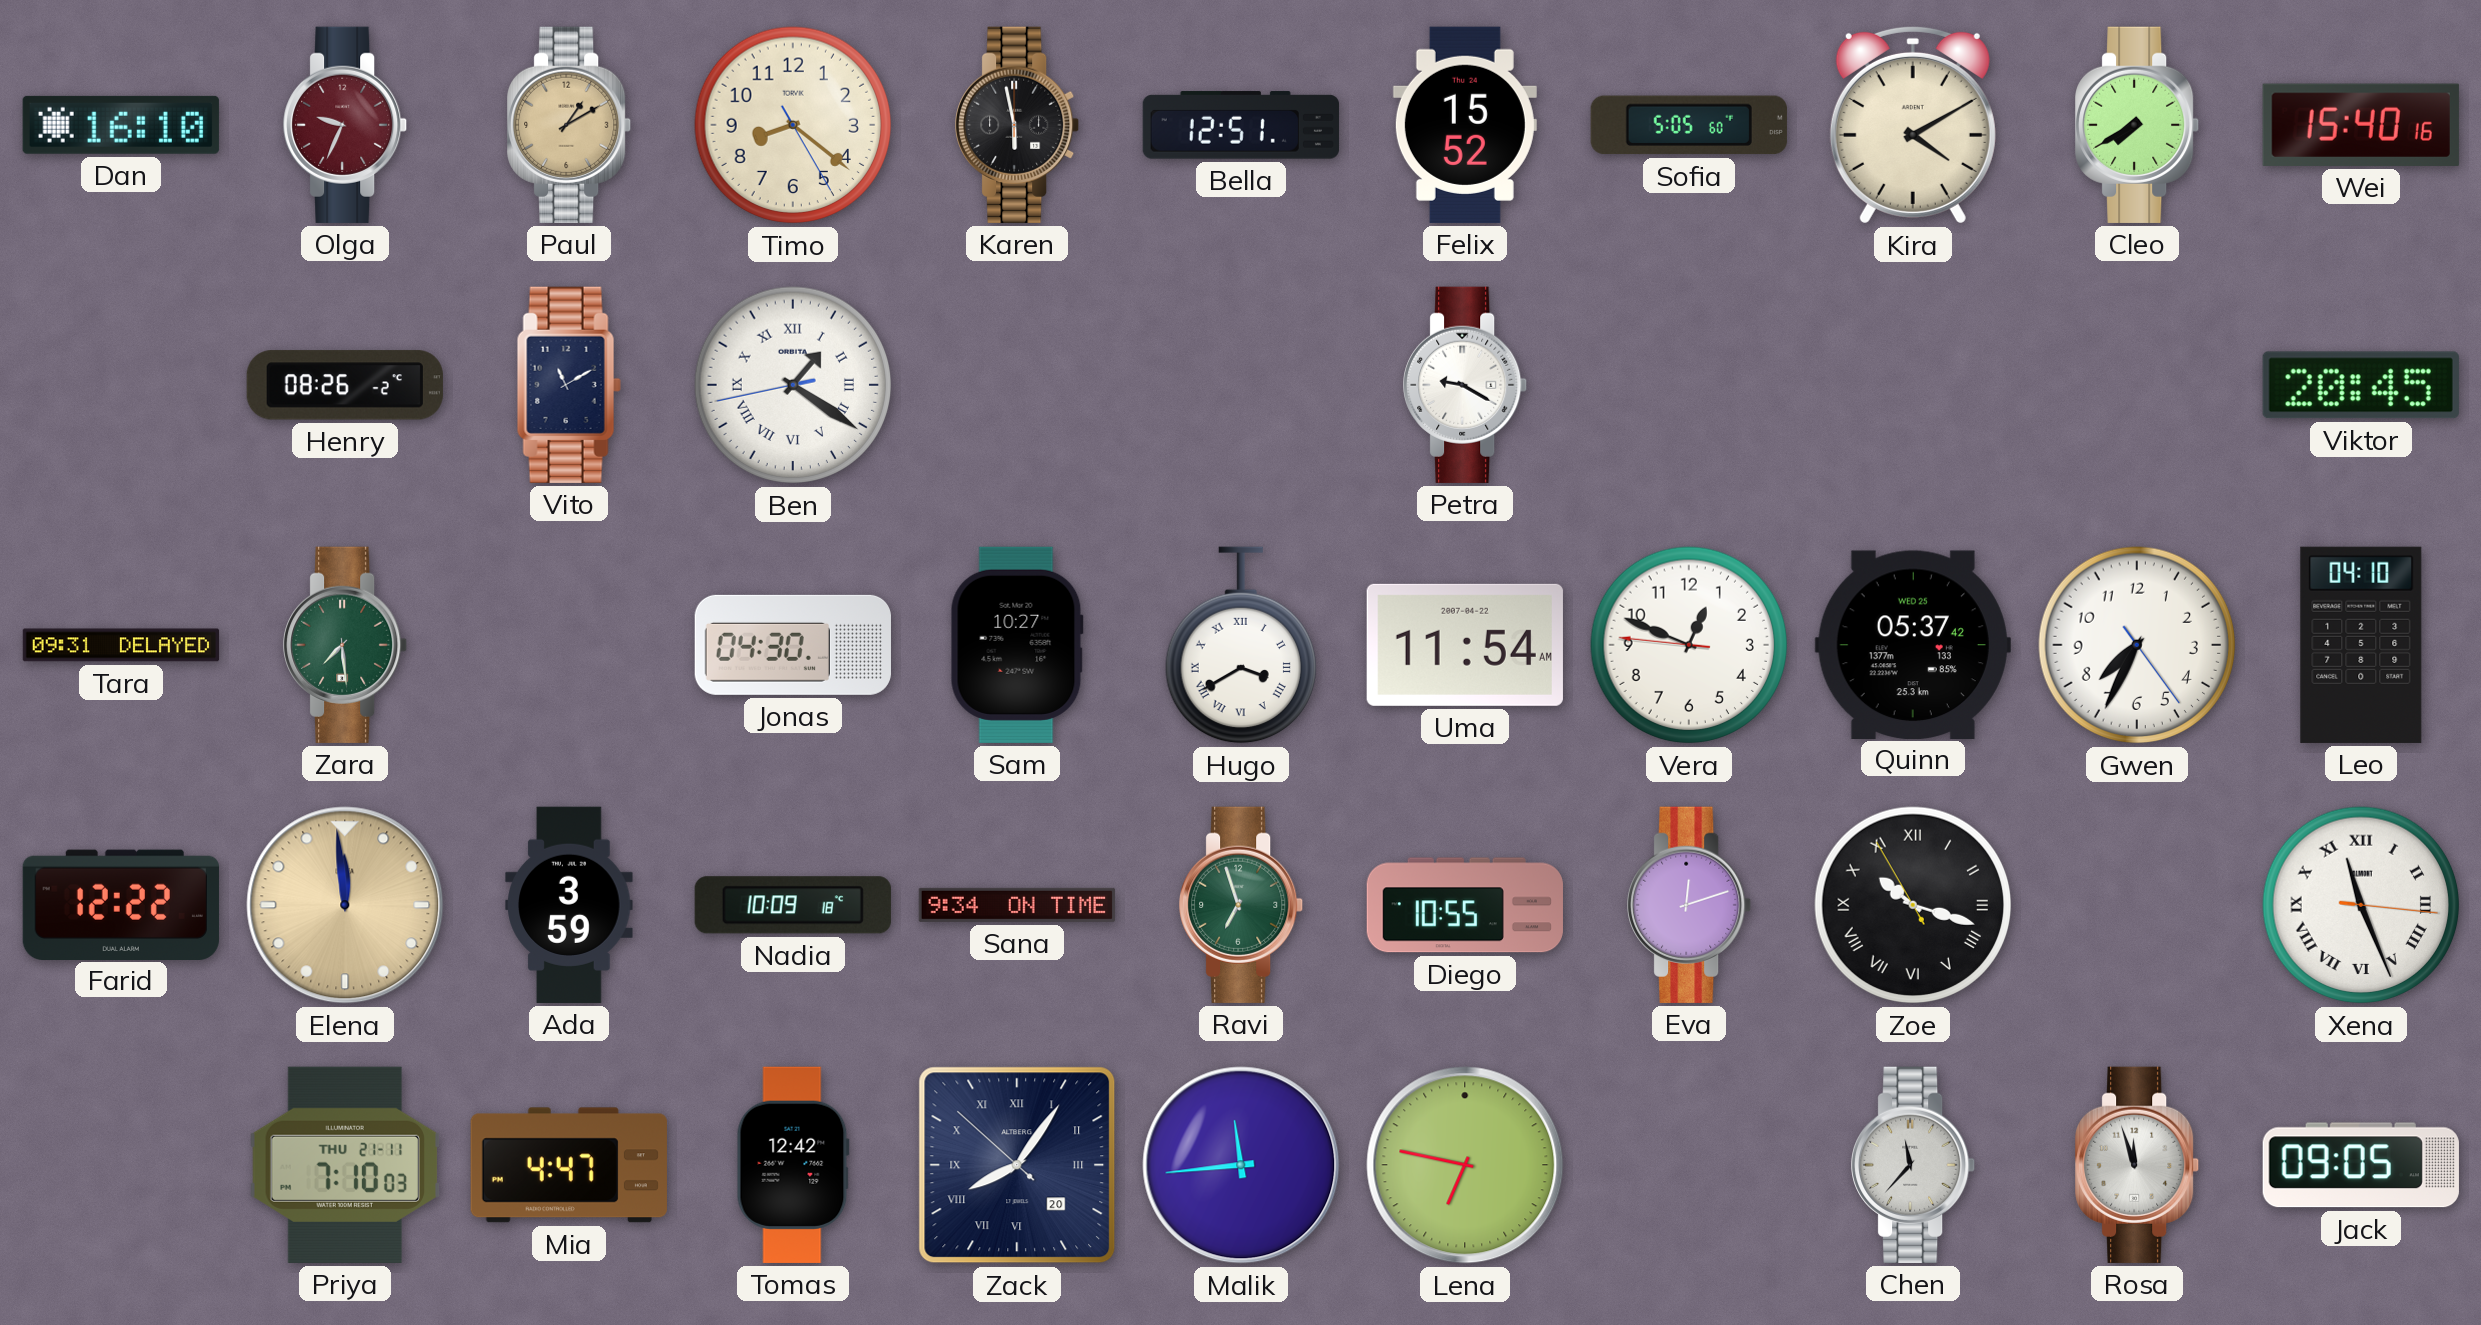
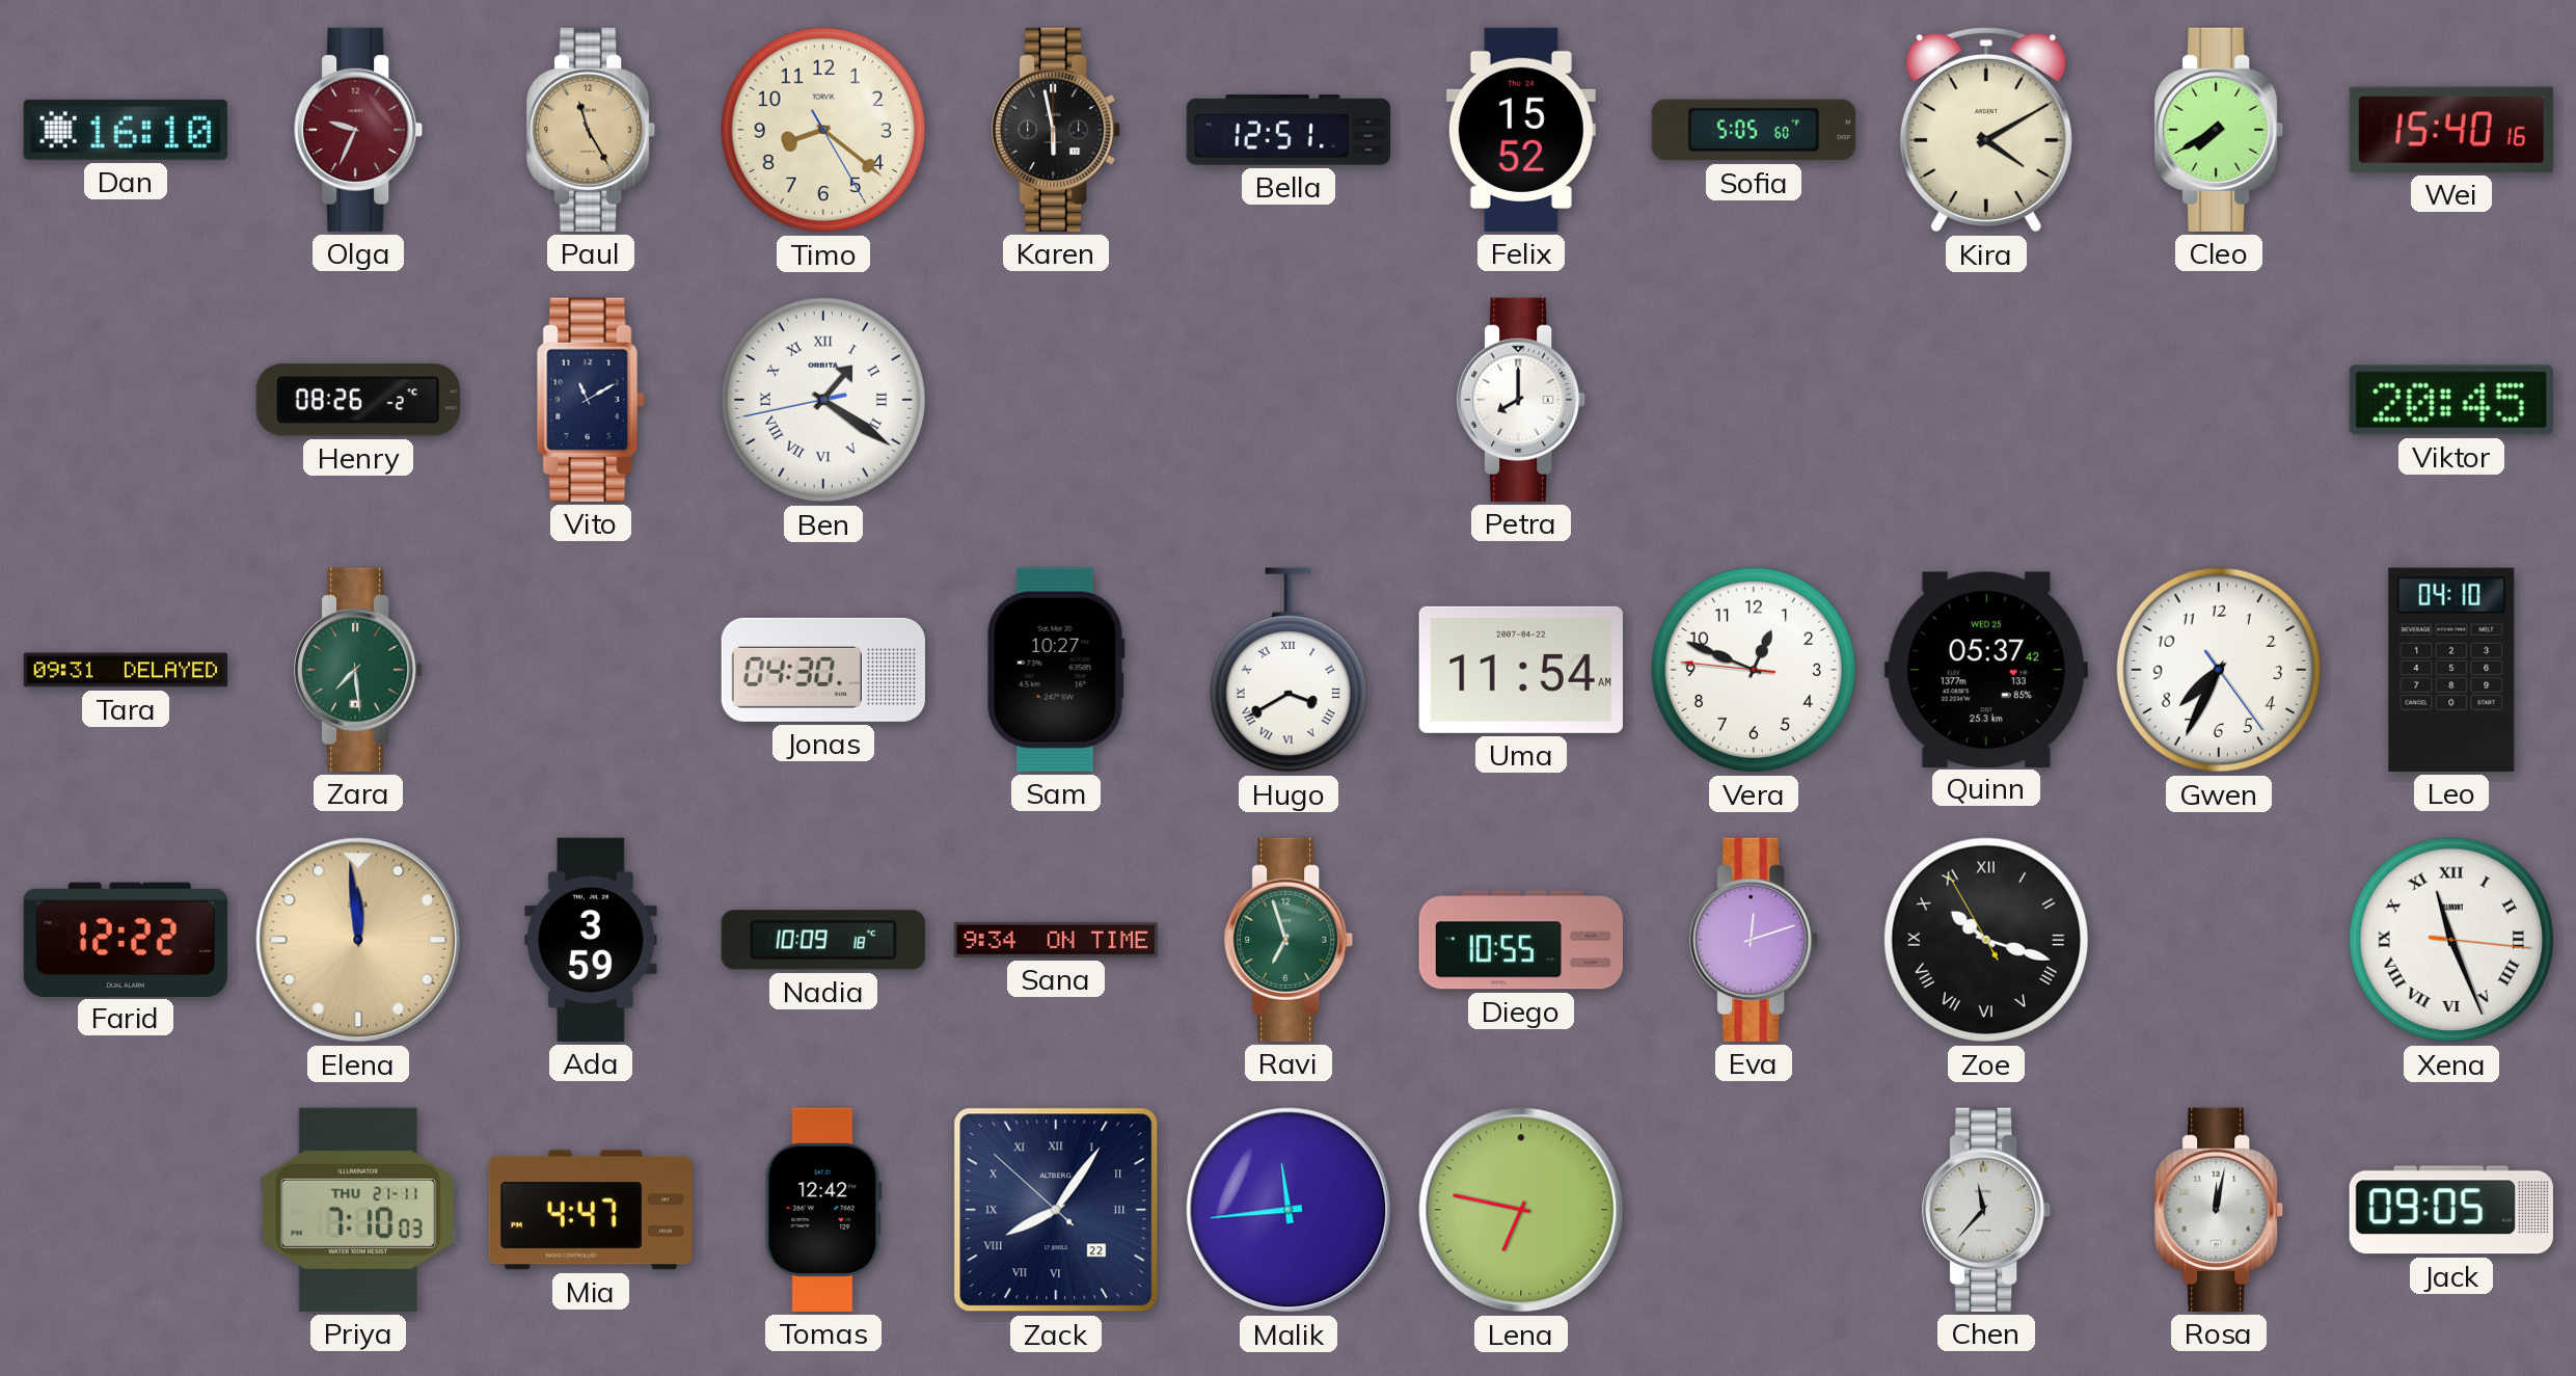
Paul: 1:10 -> 11:25 (592, 130)
Petra: 9:20 -> 8:00 (1522, 400)
Zack date: 20 -> 22 (1056, 1210)
Rosa: 11:57 -> 12:02 (2220, 1210)
